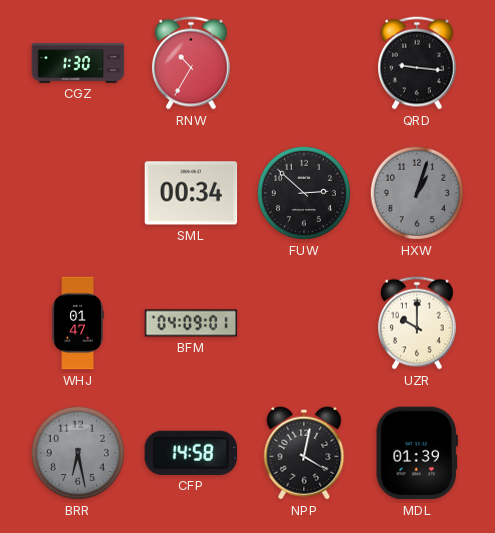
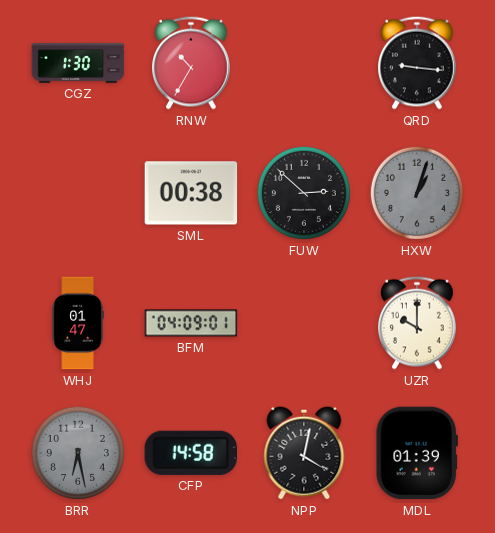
SML: 00:34 -> 00:38 (191, 193)
